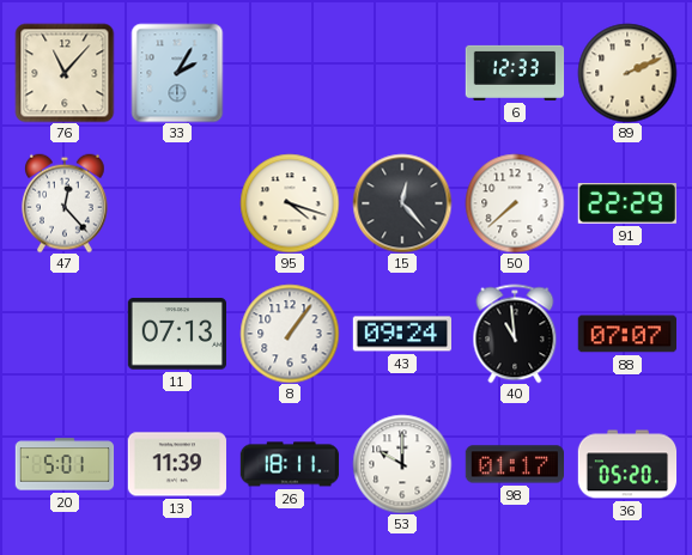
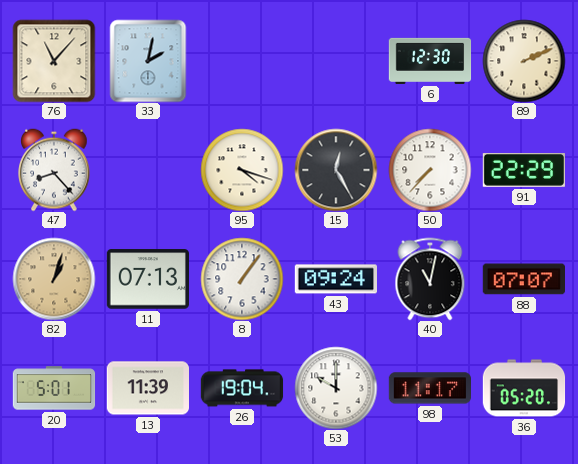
33: 2:05 -> 2:02 (148, 61)
6: 12:33 -> 12:30 (430, 61)
47: 12:23 -> 8:23 (55, 170)
15: 12:23 -> 12:25 (336, 170)
50: 7:38 -> 7:37 (430, 170)
82: none -> 1:03 (54, 279)
40: 10:59 -> 11:02 (430, 279)
26: 18:11 -> 19:04 (242, 388)
98: 01:17 -> 11:17 (429, 388)
